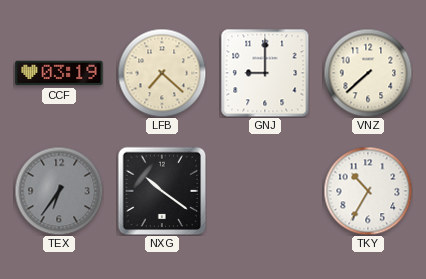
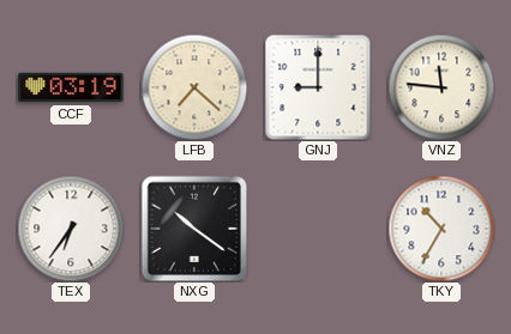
VNZ: 7:38 -> 11:46 (441, 87)
TEX dial: grey -> white (71, 229)
